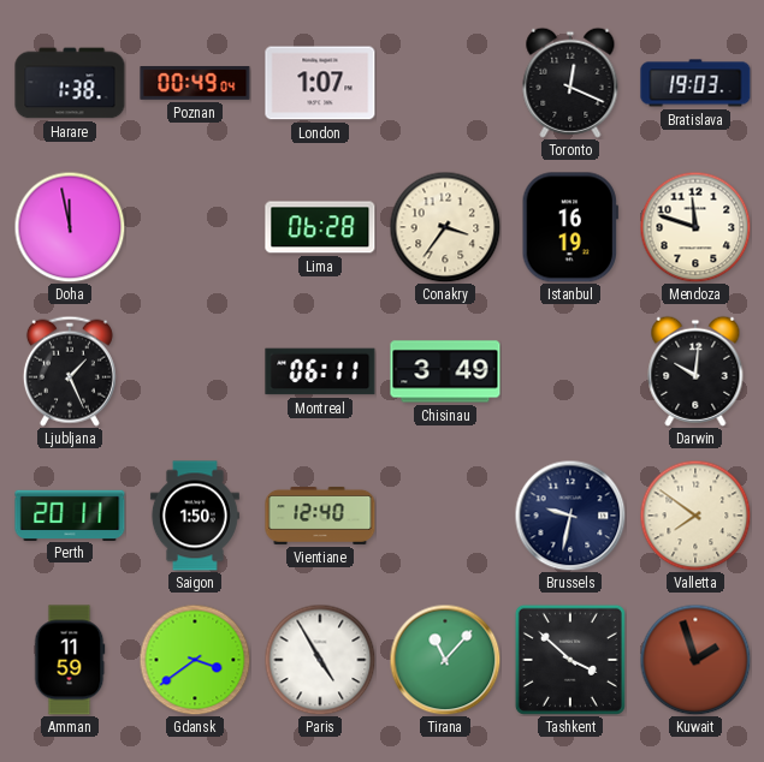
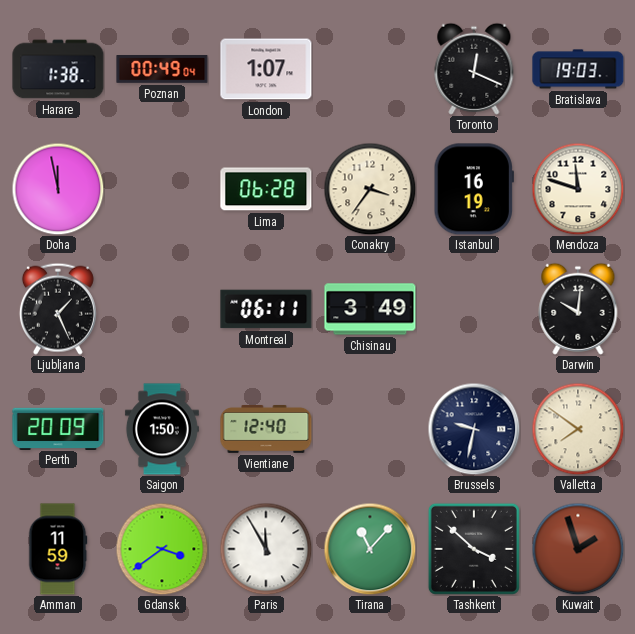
Perth: 20:11 -> 20:09 (58, 428)
Paris: 4:55 -> 11:55 (266, 549)
